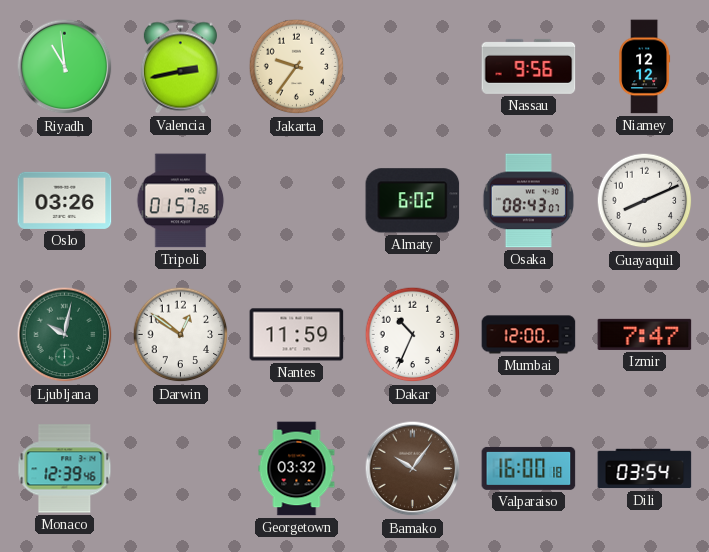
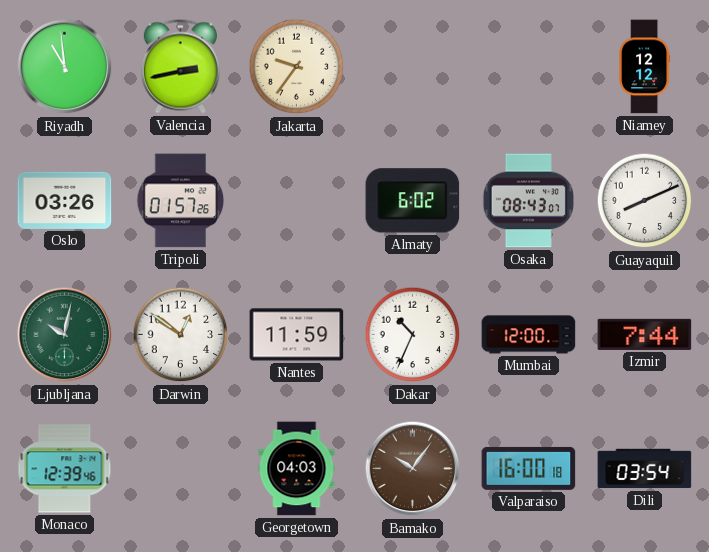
Nassau: 9:56 -> none (529, 66)
Izmir: 7:47 -> 7:44 (645, 334)
Georgetown: 03:32 -> 04:03 (297, 469)
